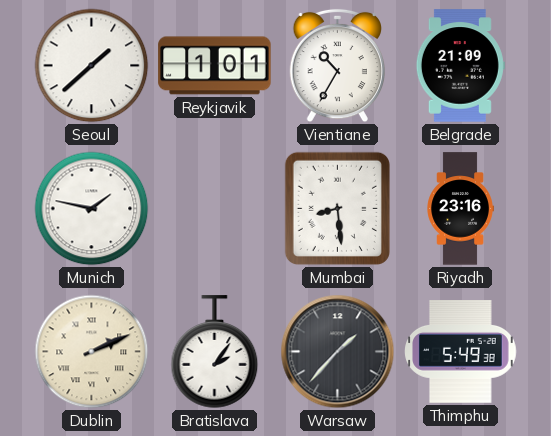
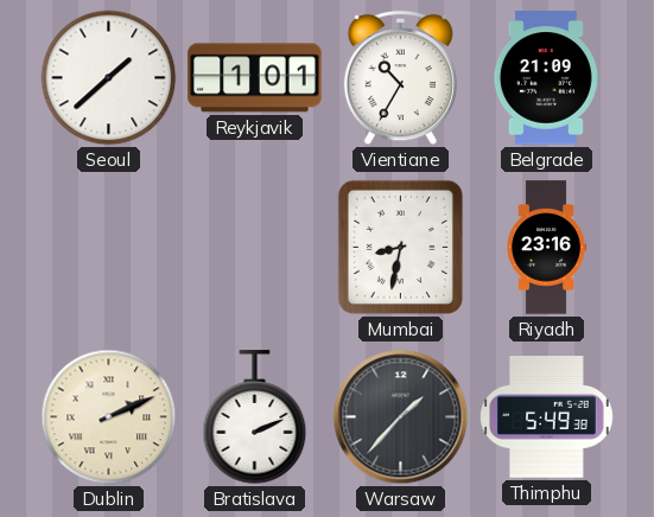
Munich: 1:47 -> none (92, 209)
Mumbai: 8:29 -> 8:32 (400, 247)
Bratislava: 2:06 -> 2:11 (255, 417)
